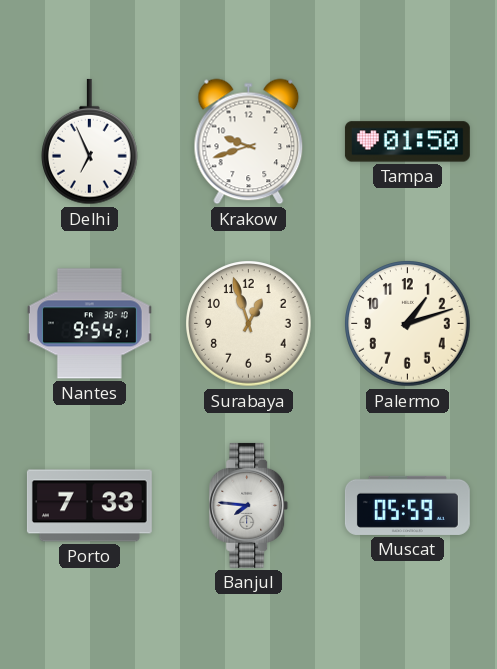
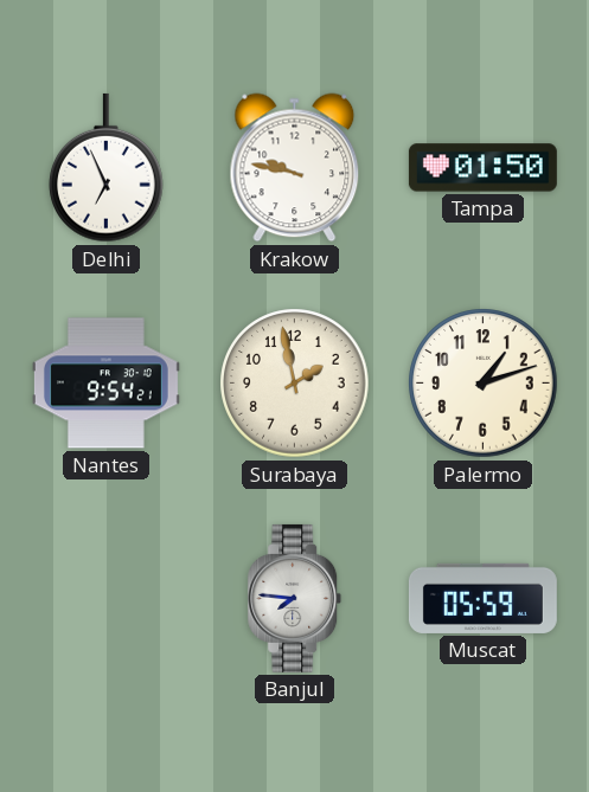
Krakow: 9:42 -> 9:47 (295, 168)
Surabaya: 12:57 -> 1:58 (295, 384)
Porto: 7:33 -> none (89, 506)
